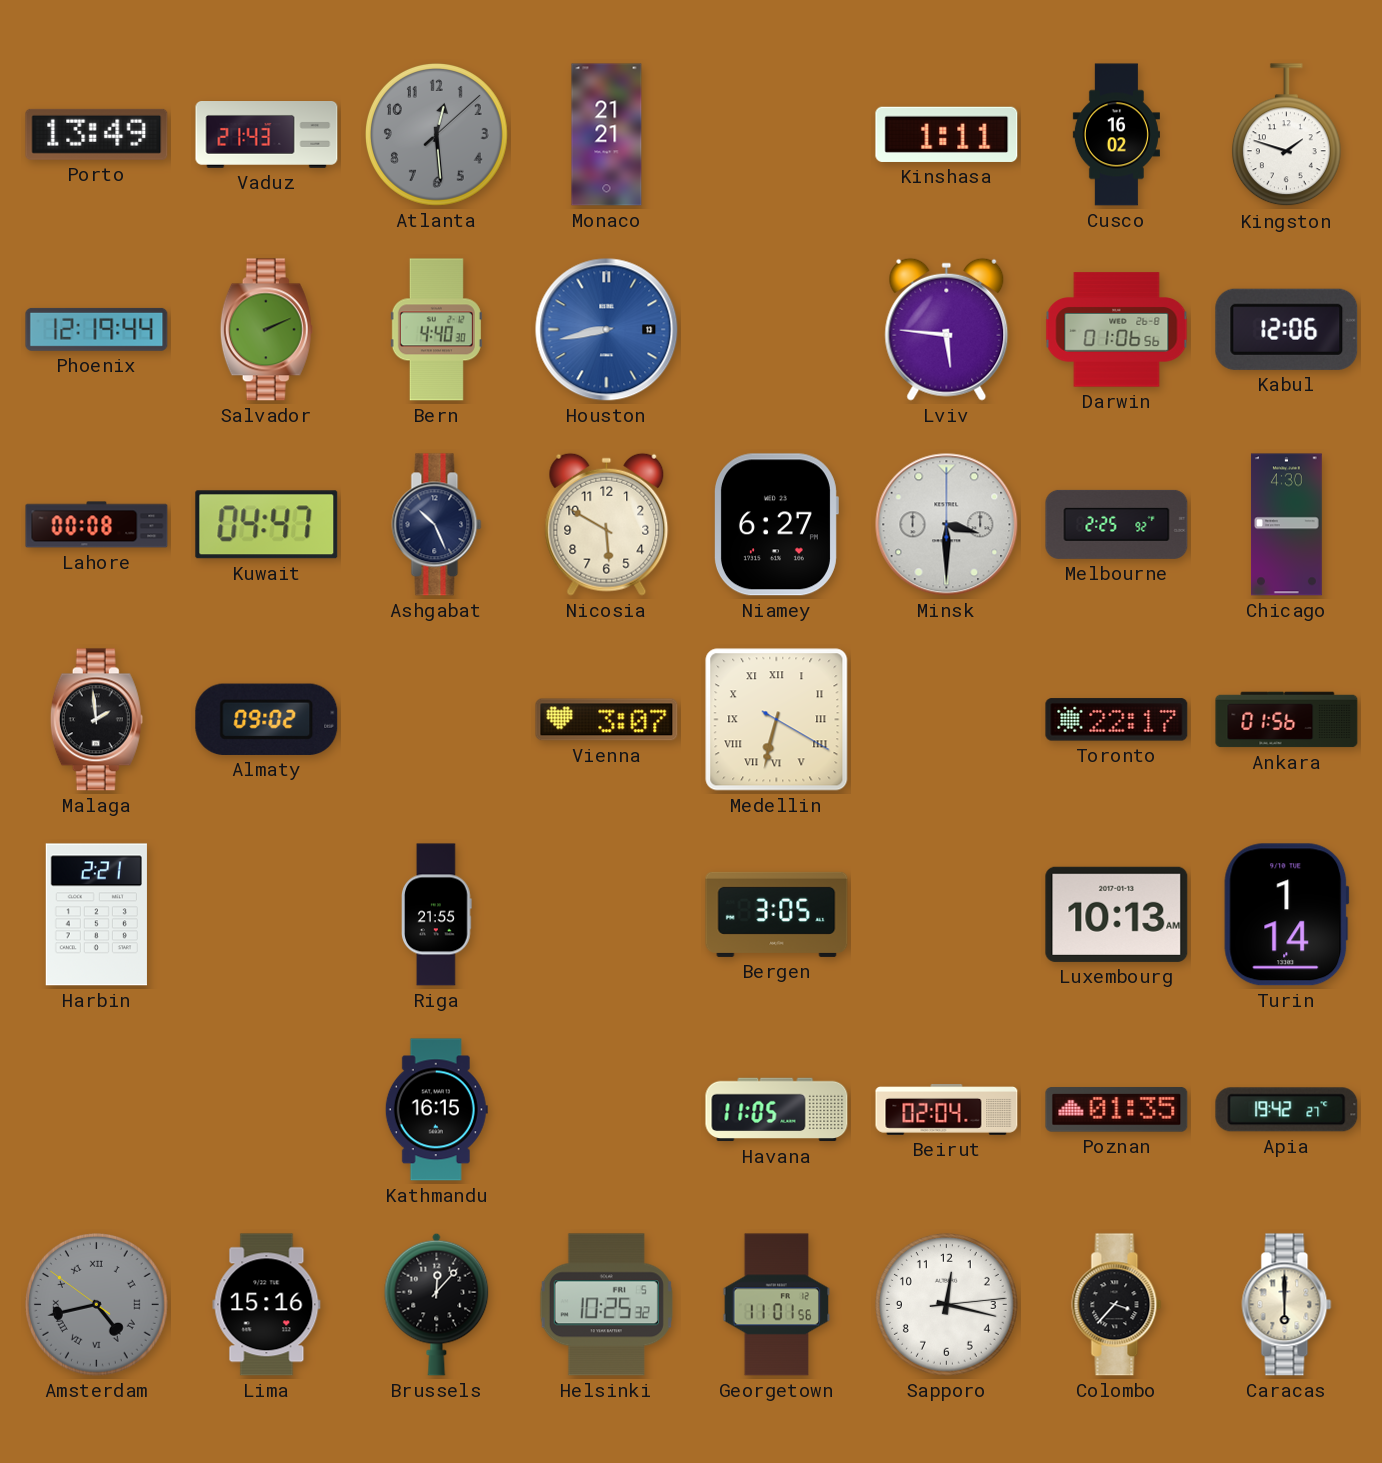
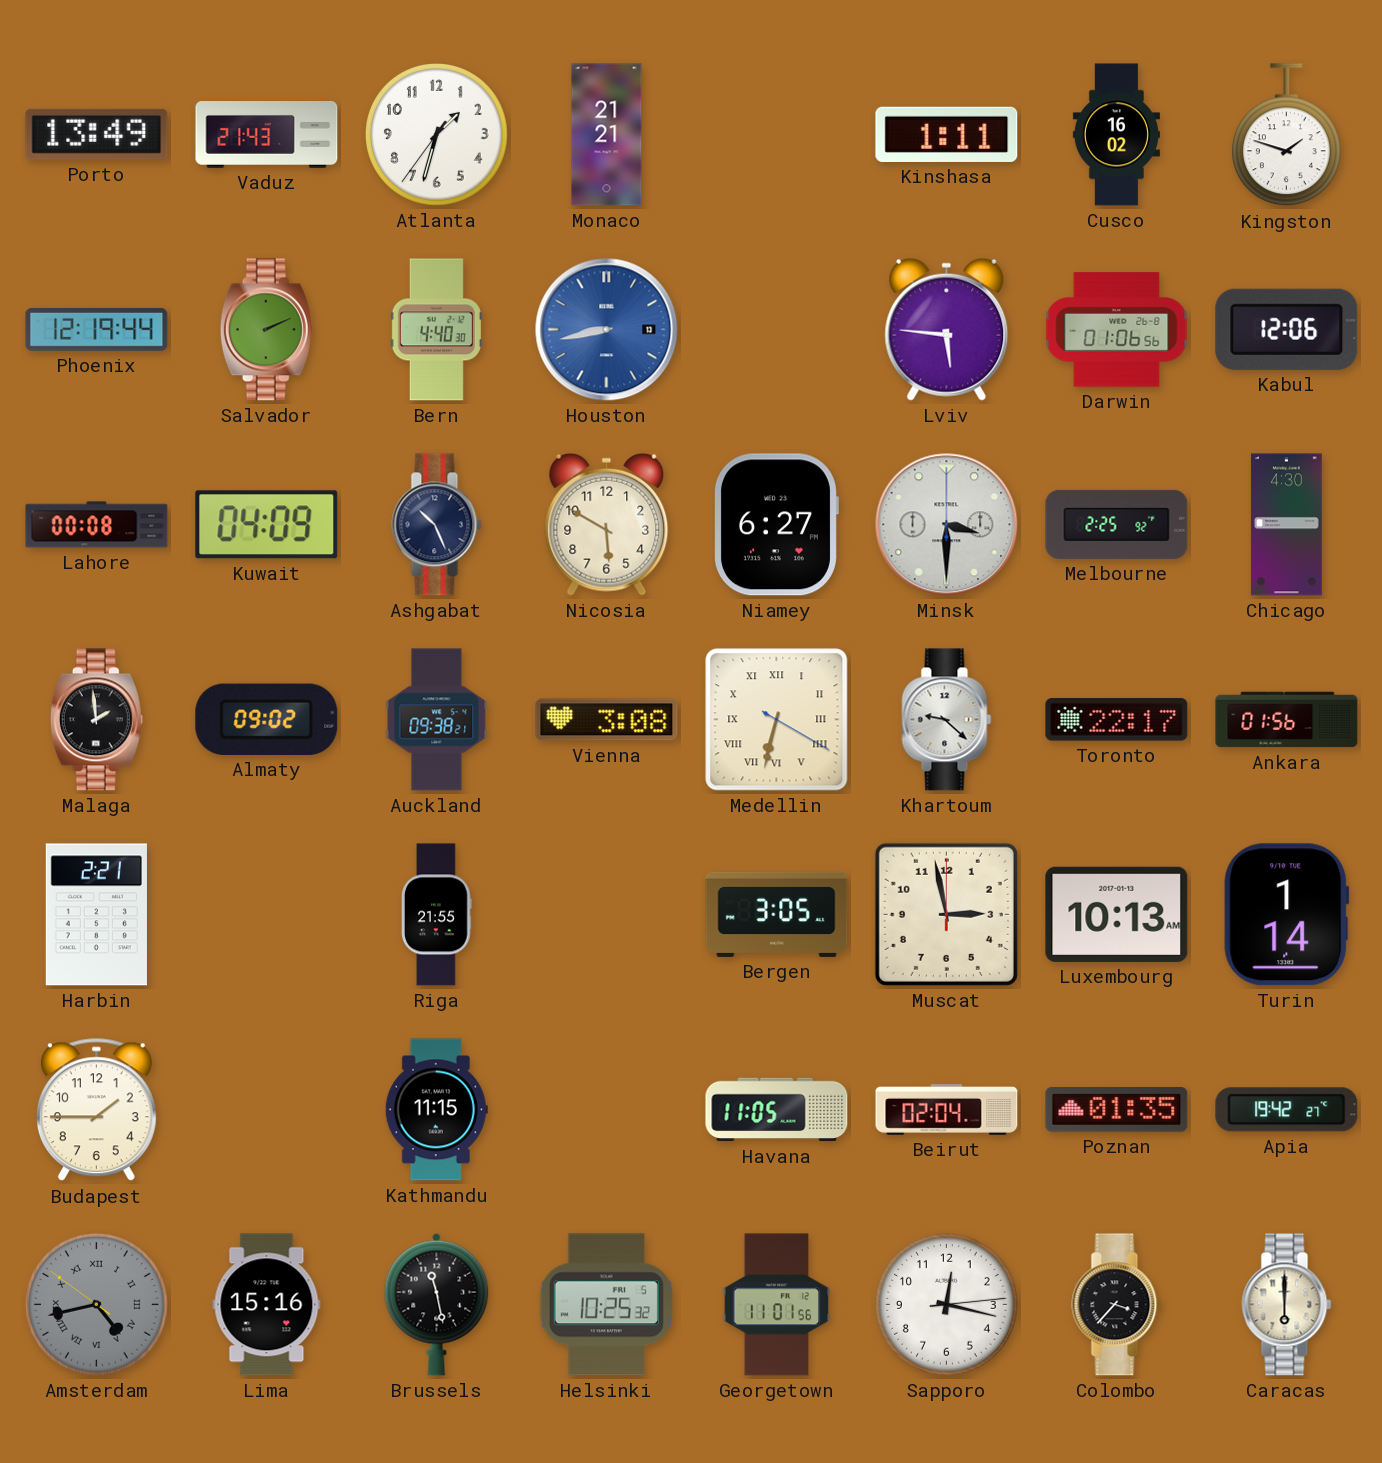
Atlanta: 12:29 -> 1:32 (437, 135)
Atlanta dial: grey -> white (437, 135)
Kuwait: 04:47 -> 04:09 (267, 525)
Auckland: none -> 09:38 (437, 720)
Vienna: 3:07 -> 3:08 (607, 720)
Khartoum: none -> 9:22 (947, 720)
Muscat: none -> 2:58 (946, 914)
Budapest: none -> 1:45 (96, 1110)
Kathmandu: 16:15 -> 11:15 (436, 1110)
Brussels: 12:07 -> 11:28 (437, 1304)
